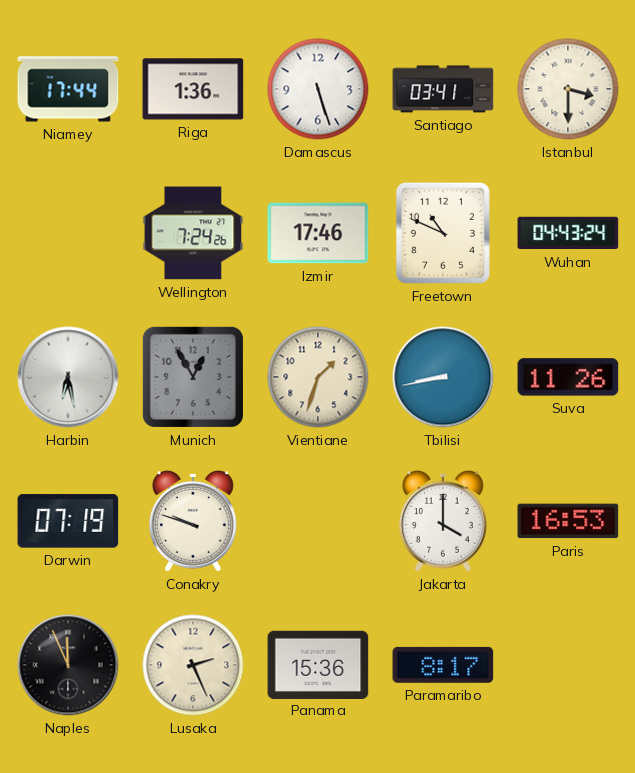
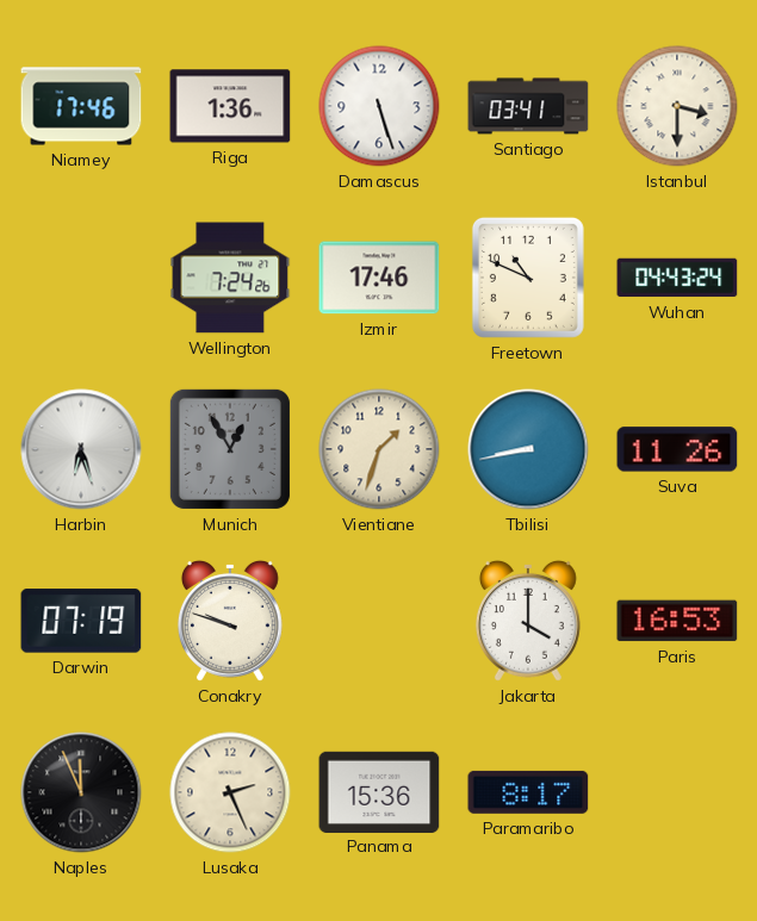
Niamey: 17:44 -> 17:46 (81, 106)
Harbin: 6:28 -> 6:27 (81, 449)
